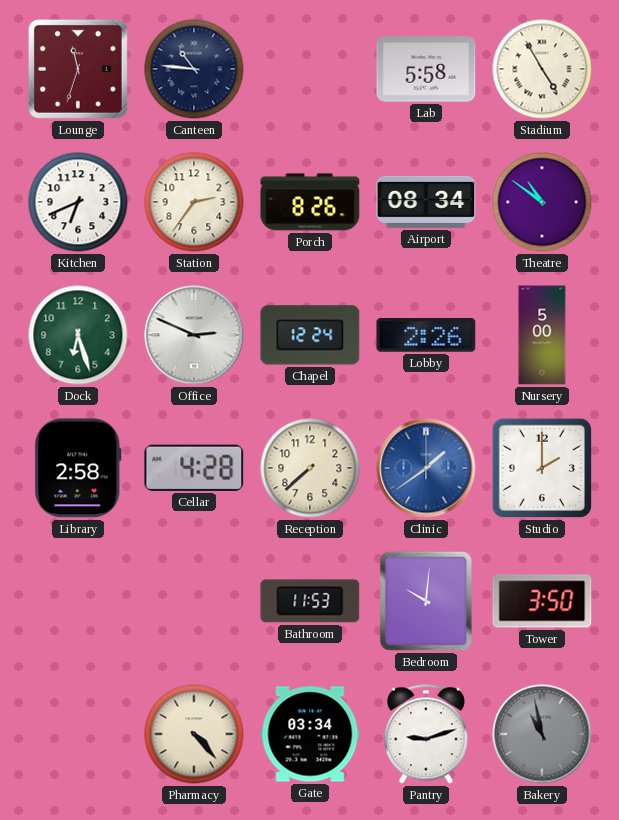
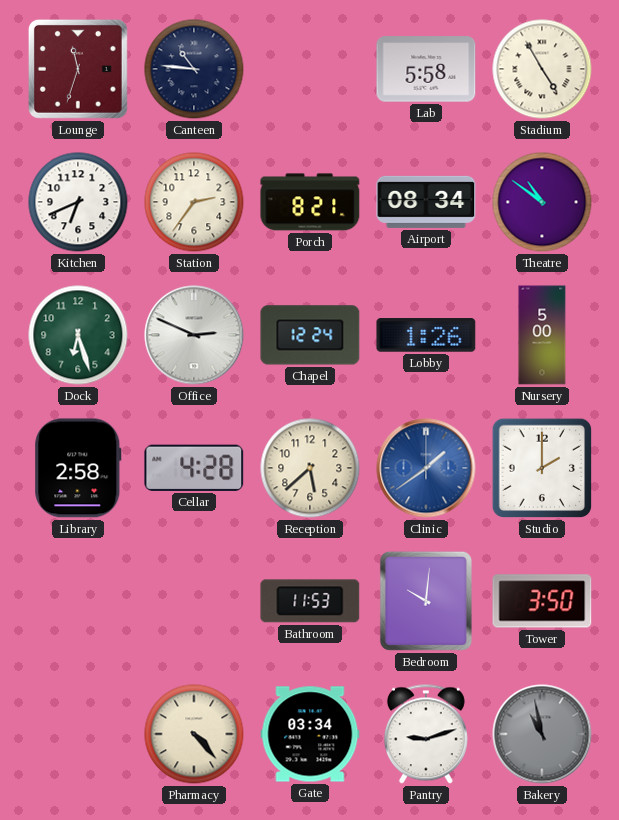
Porch: 8:26 -> 8:21 (310, 202)
Lobby: 2:26 -> 1:26 (426, 335)
Reception: 7:38 -> 5:38 (310, 468)
